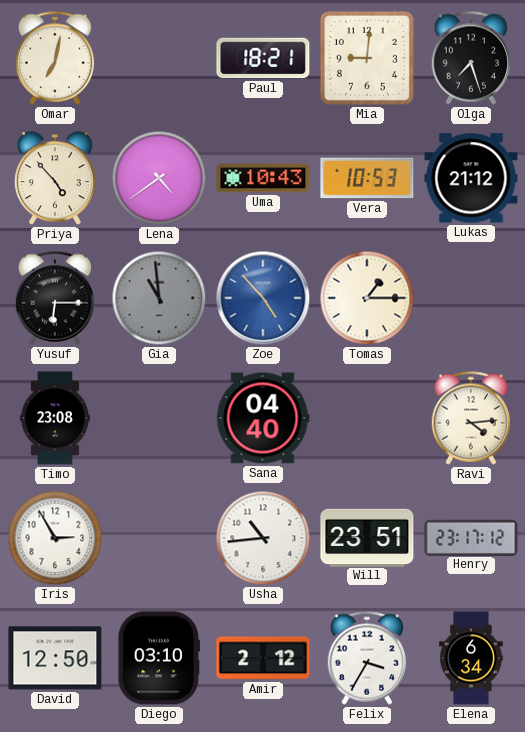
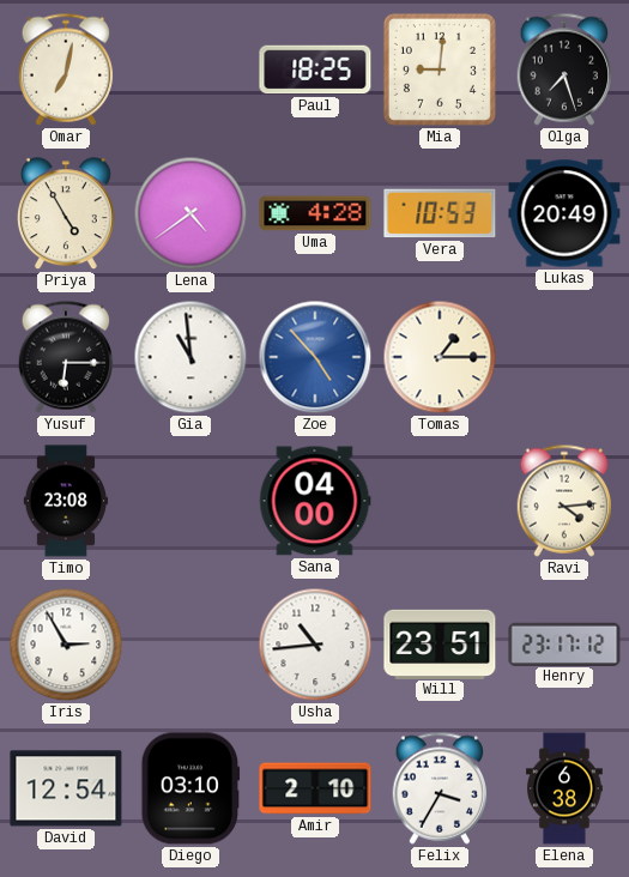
Paul: 18:21 -> 18:25 (315, 69)
Priya: 4:53 -> 4:55 (66, 214)
Uma: 10:43 -> 4:28 (315, 213)
Lukas: 21:12 -> 20:49 (564, 213)
Gia dial: grey -> white (190, 357)
Sana: 04:40 -> 04:00 (315, 501)
David: 12:50 -> 12:54 (66, 788)
Amir: 2:12 -> 2:10 (315, 788)
Elena: 6:34 -> 6:38 (566, 788)
